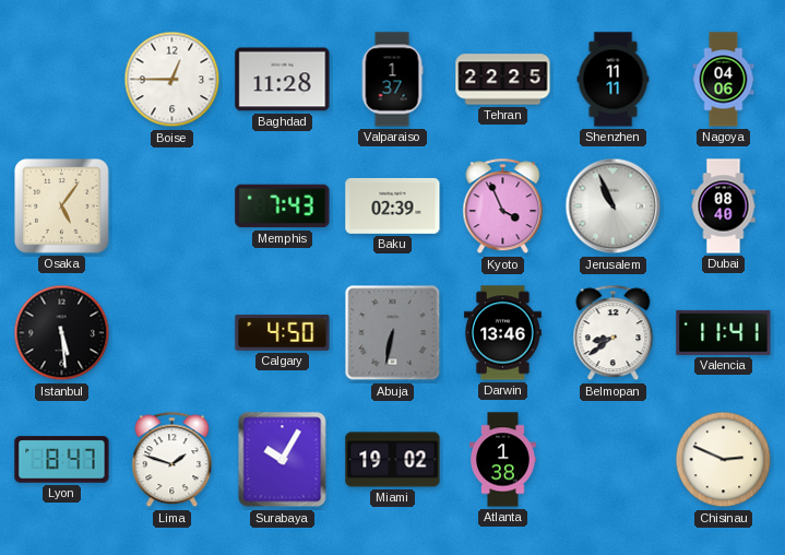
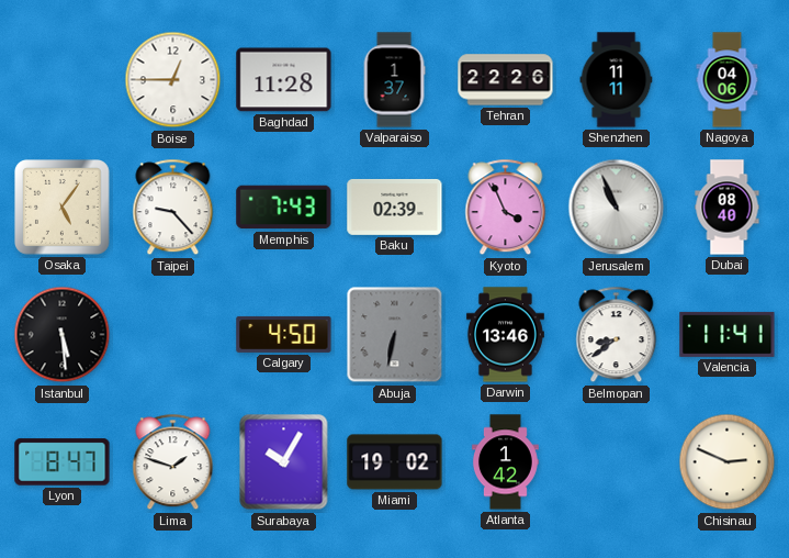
Tehran: 22:25 -> 22:26 (506, 80)
Taipei: none -> 9:23 (173, 208)
Atlanta: 1:38 -> 1:42 (505, 462)
